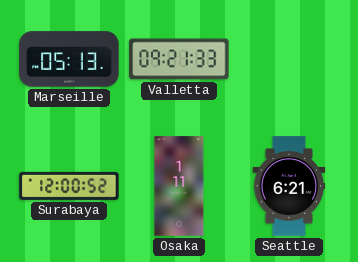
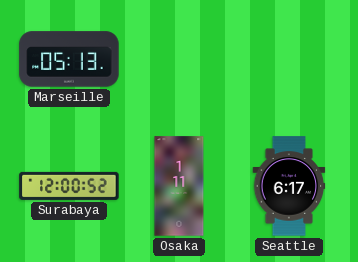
Valletta: 09:21 -> none (179, 59)
Seattle: 6:21 -> 6:17 (289, 186)
